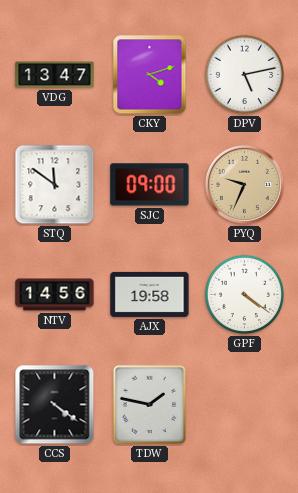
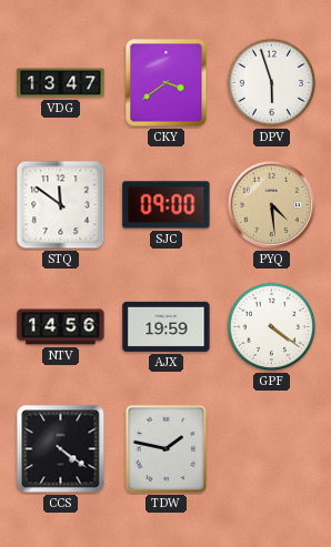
CKY: 4:12 -> 3:39 (167, 83)
DPV: 5:13 -> 5:57 (272, 83)
PYQ: 9:34 -> 4:29 (271, 204)
AJX: 19:58 -> 19:59 (167, 326)
